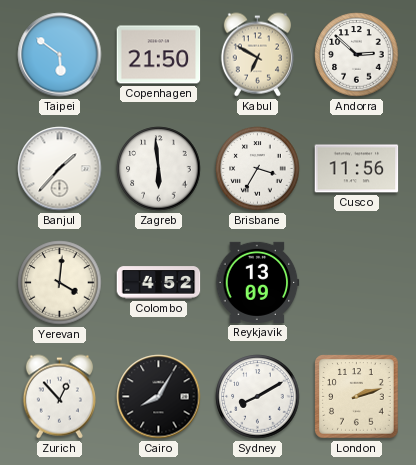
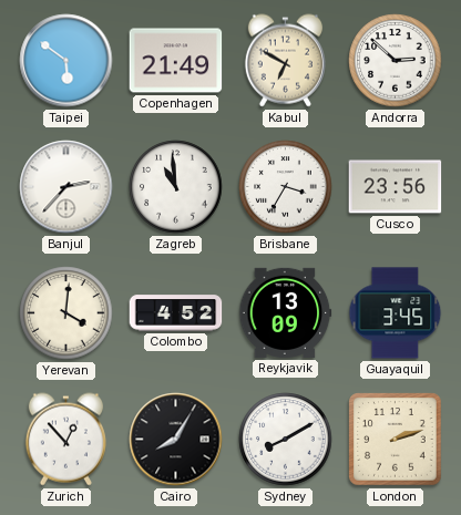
Copenhagen: 21:50 -> 21:49 (176, 61)
Banjul: 1:37 -> 2:37 (66, 187)
Zagreb: 5:59 -> 10:59 (176, 187)
Cusco: 11:56 -> 23:56 (396, 187)
Guayaquil: none -> 3:45 (396, 313)
